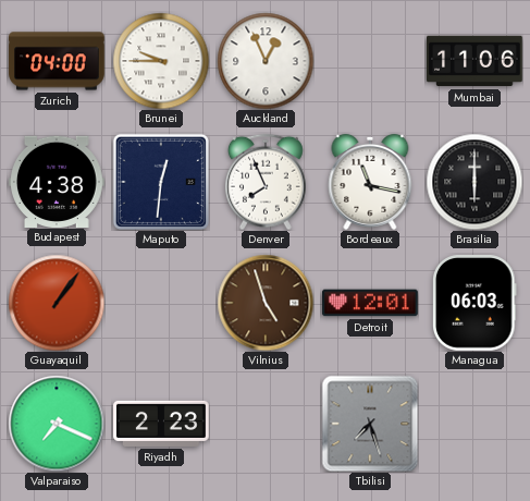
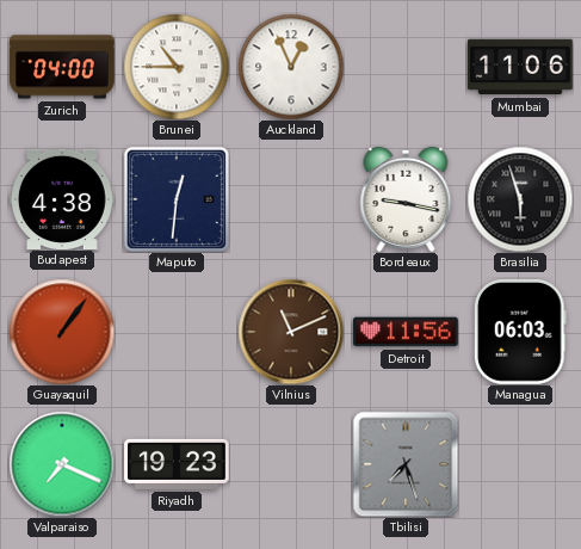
Brunei: 9:45 -> 10:45 (177, 67)
Denver: 7:56 -> none (266, 182)
Bordeaux: 11:17 -> 9:17 (406, 199)
Brasilia: 6:00 -> 5:57 (520, 199)
Vilnius: 4:57 -> 11:11 (291, 332)
Detroit: 12:01 -> 11:56 (406, 332)
Riyadh: 2:23 -> 19:23 (177, 464)
